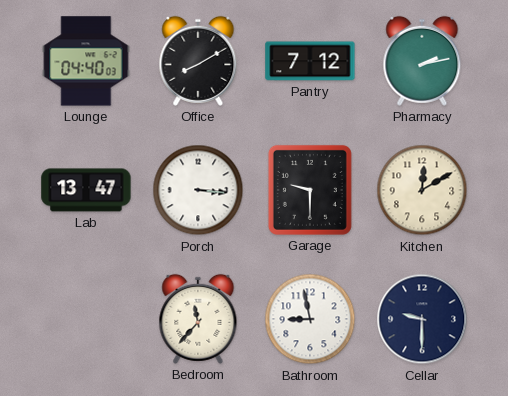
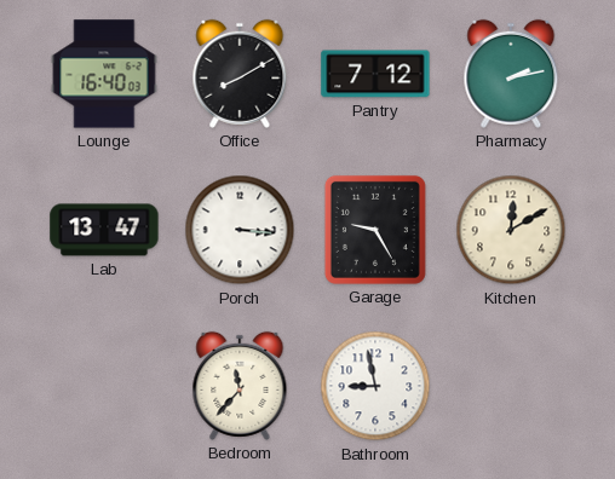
Lounge: 04:40 -> 16:40 (104, 74)
Garage: 9:30 -> 9:25 (375, 230)
Cellar: 9:30 -> none (422, 319)
